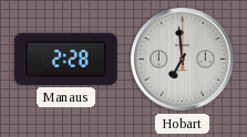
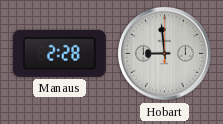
Hobart: 6:59 -> 8:59 (165, 54)
